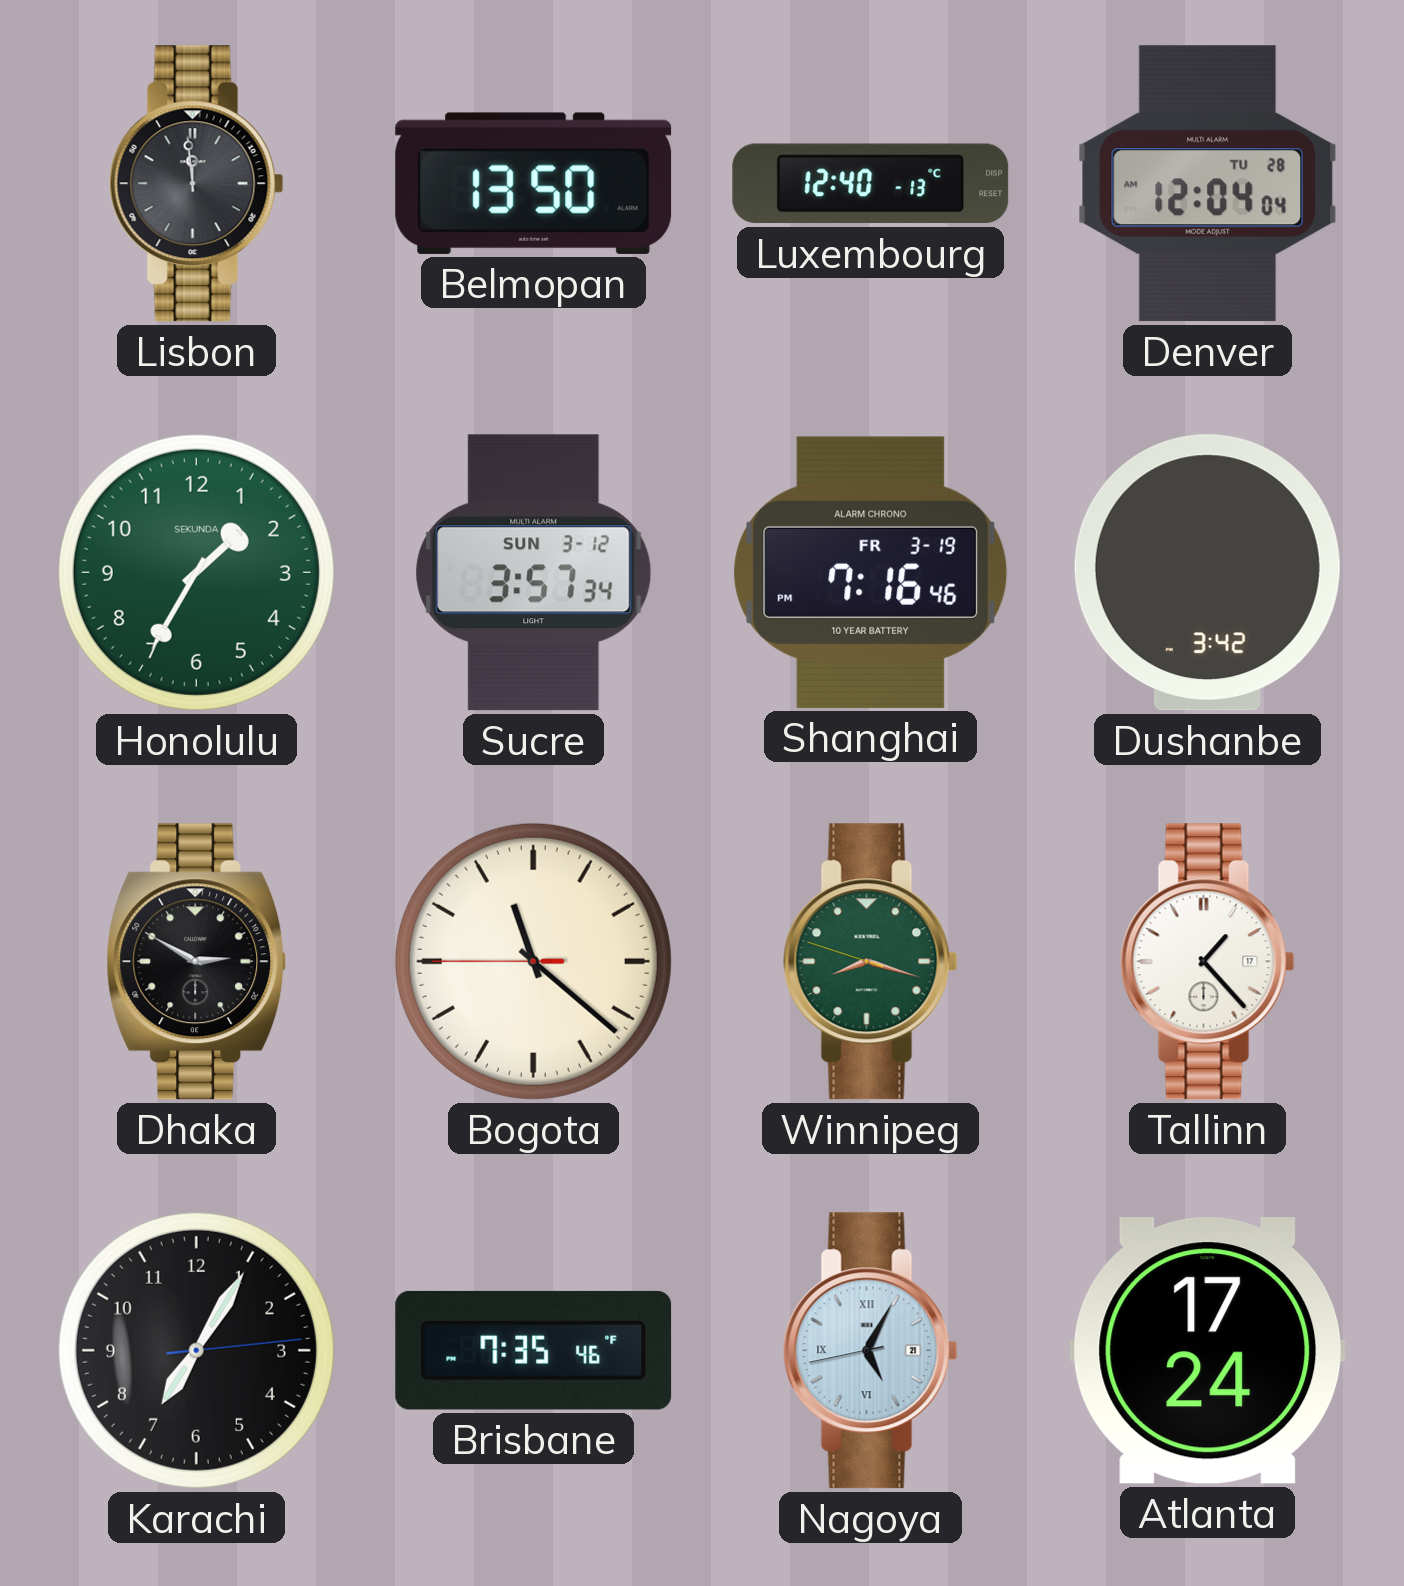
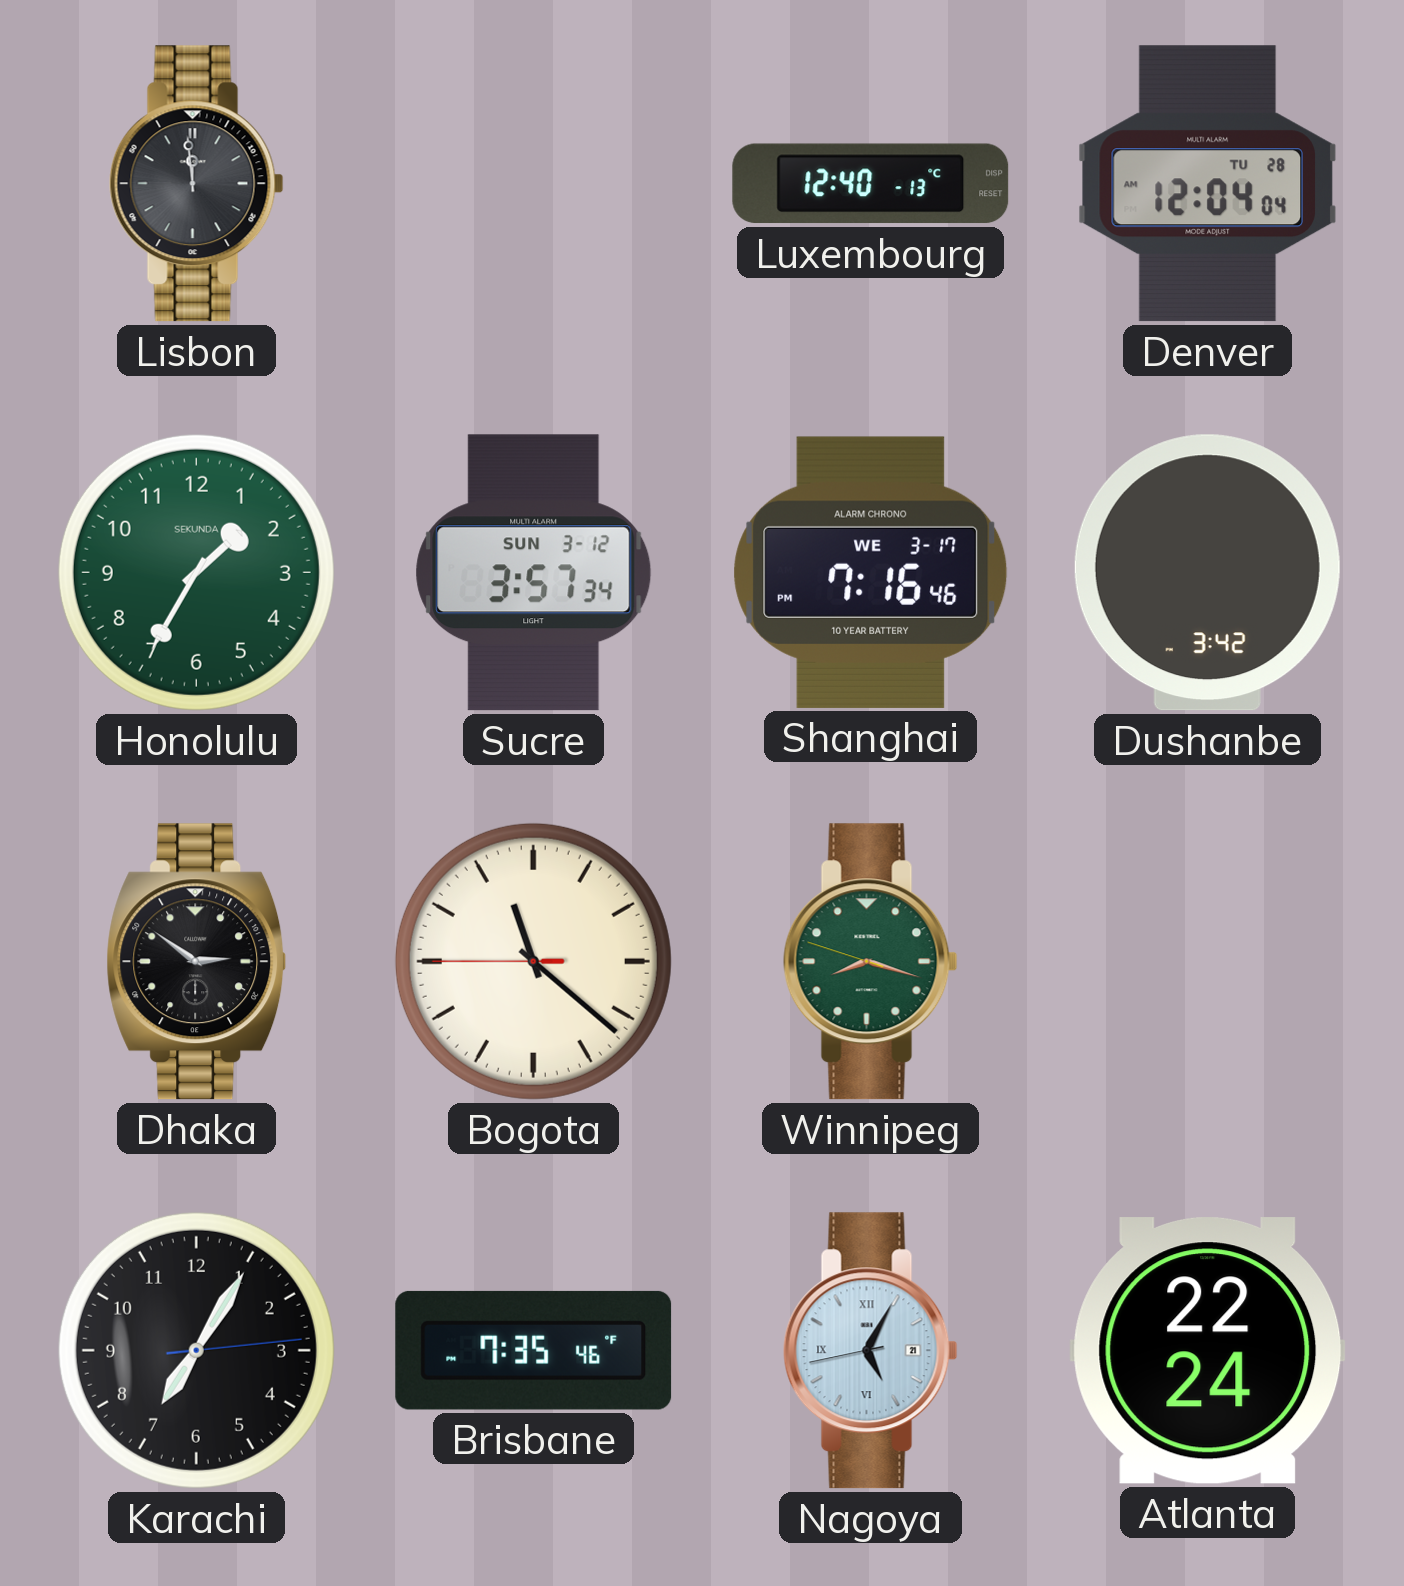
Belmopan: 13:50 -> none (534, 183)
Shanghai date: FR 3-19 -> WE 3-17 (871, 572)
Dhaka: 2:50 -> 2:51 (197, 962)
Tallinn: 1:23 -> none (1207, 962)
Atlanta: 17:24 -> 22:24 (1208, 1351)
